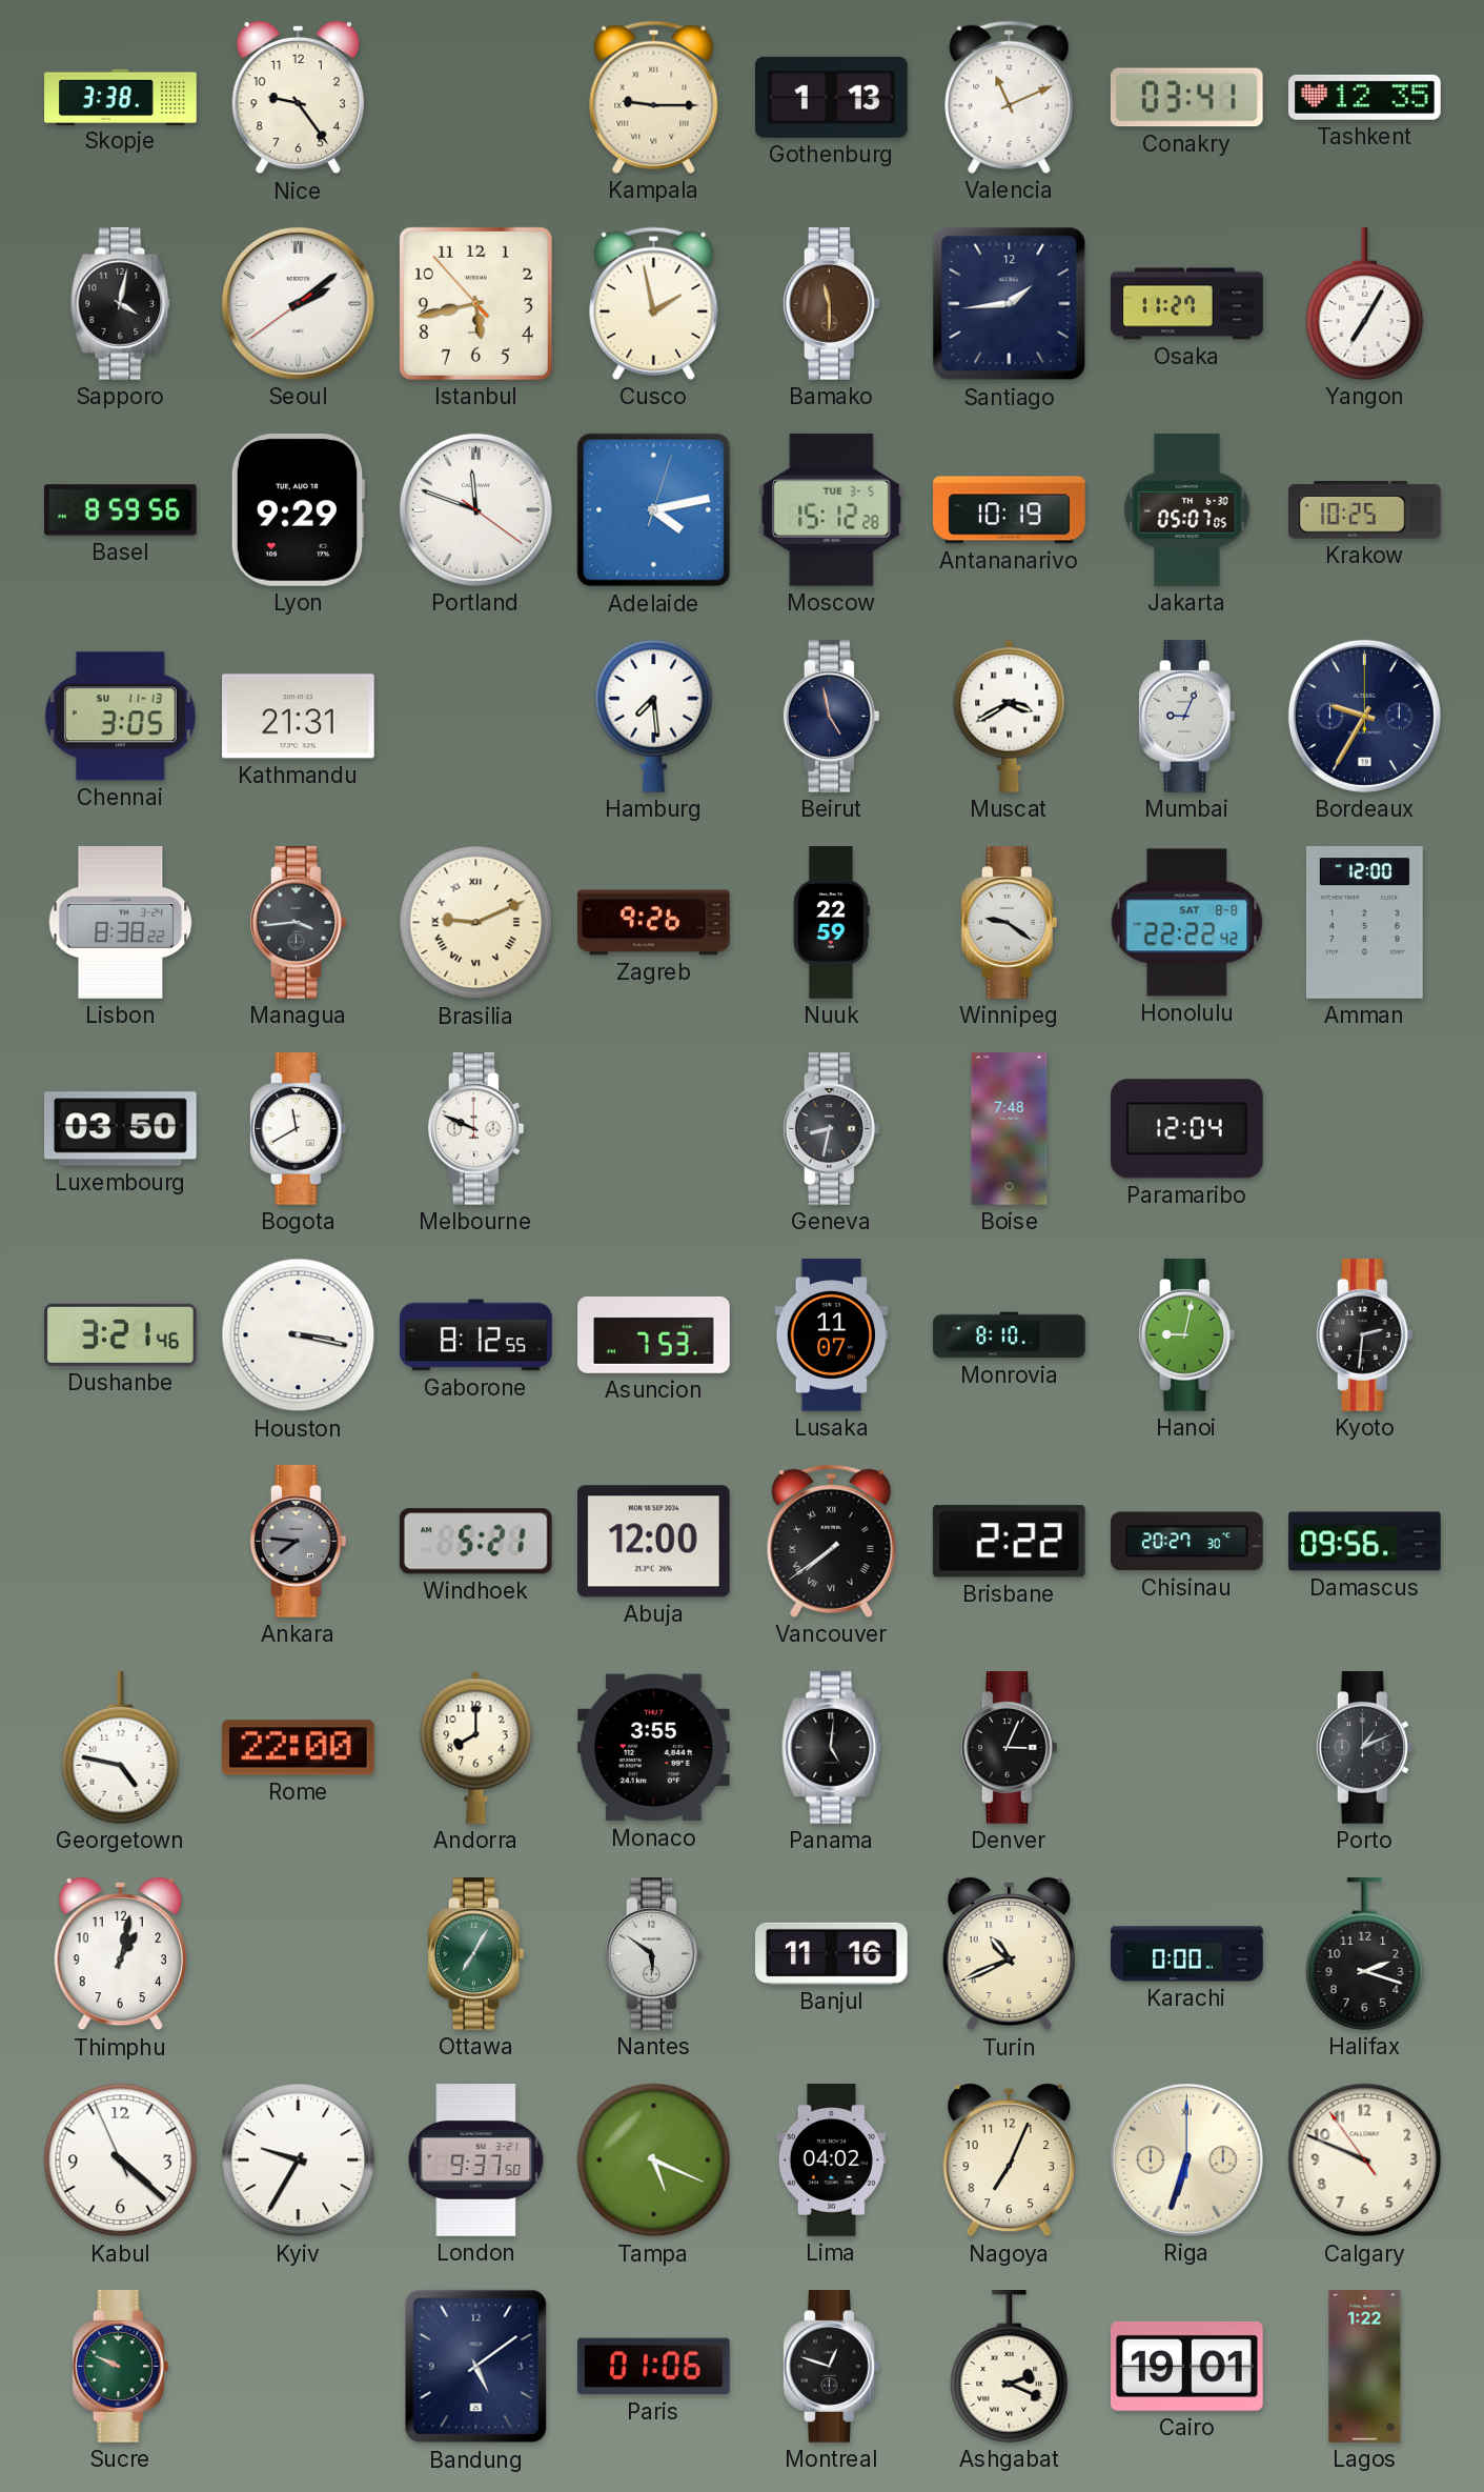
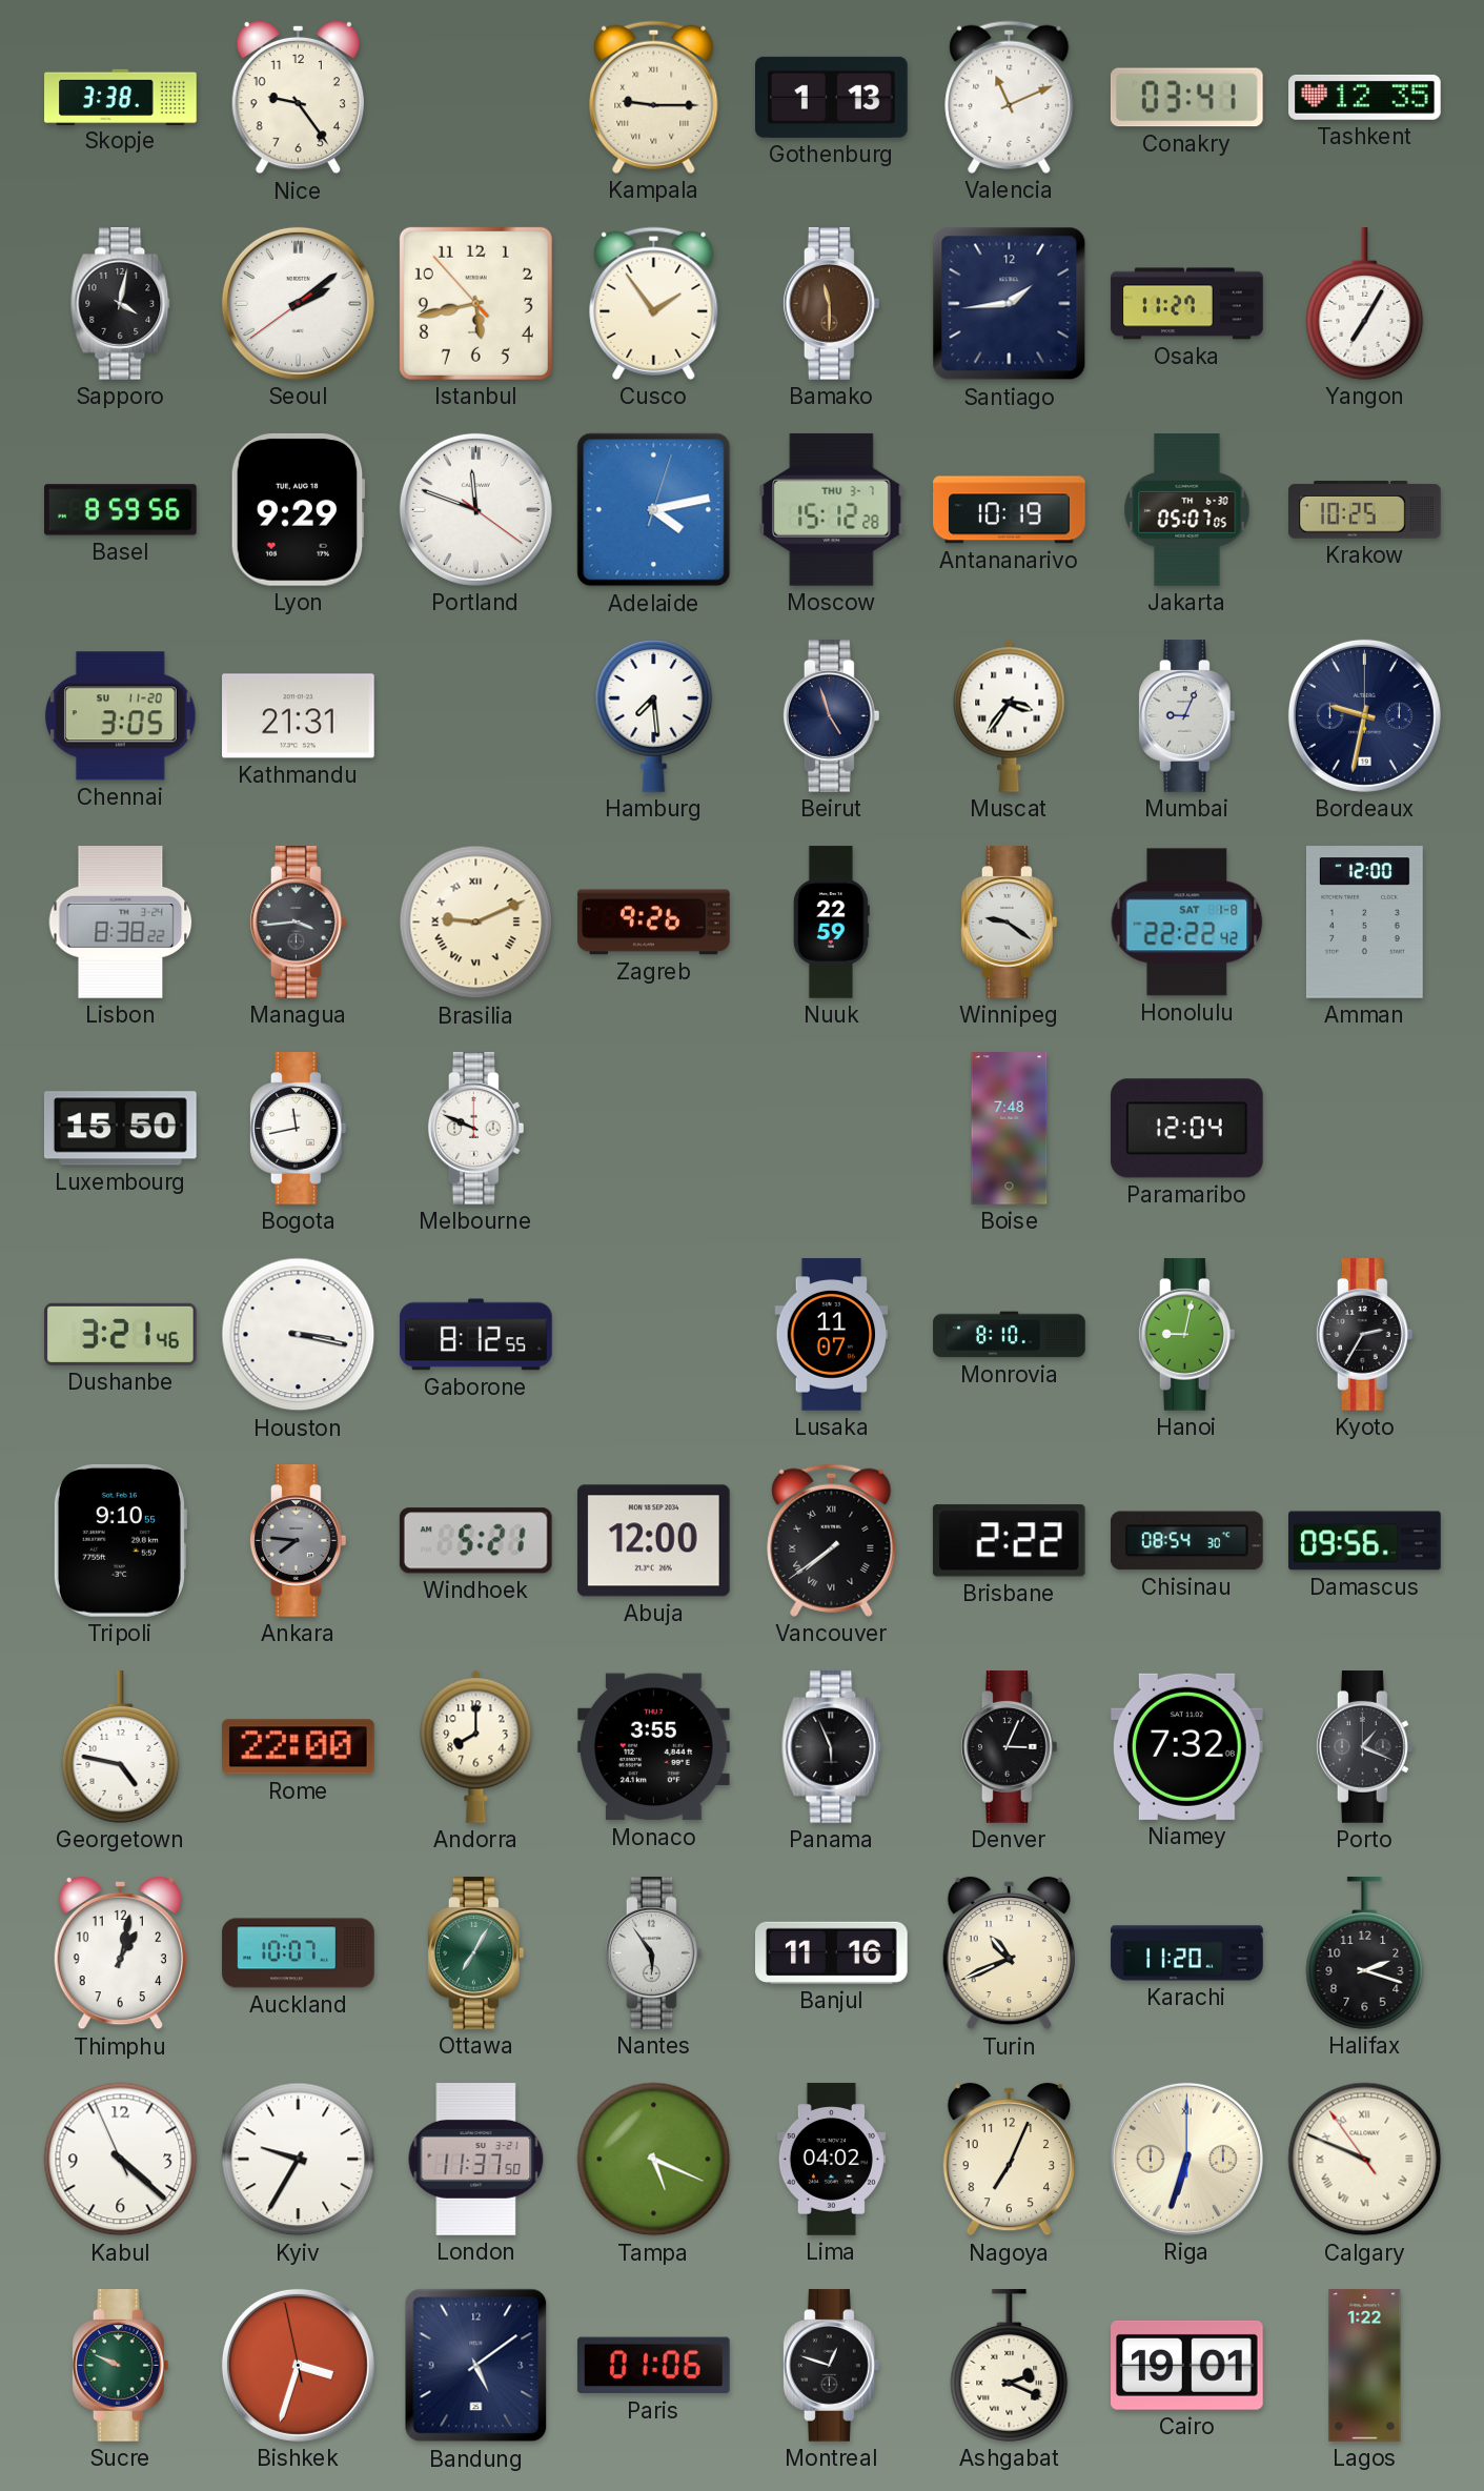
Cusco: 1:58 -> 1:54 (654, 303)
Moscow date: TUE 3-5 -> THU 3-7 (832, 509)
Chennai date: SU 11-13 -> SU 11-20 (120, 716)
Beirut: 4:58 -> 4:57 (831, 716)
Muscat: 3:40 -> 3:36 (1010, 715)
Bordeaux: 9:35 -> 9:32 (1364, 715)
Honolulu date: SAT 8-8 -> SAT 1-8 (1187, 923)
Luxembourg: 03:50 -> 15:50 (120, 1129)
Bogota: 11:40 -> 11:43 (298, 1129)
Geneva: 8:32 -> none (831, 1129)
Asuncion: 7:53 -> none (654, 1334)
Kyoto: 2:31 -> 2:35 (1364, 1335)
Tripoli: none -> 9:10 (120, 1540)
Chisinau: 20:27 -> 08:54 (1187, 1541)
Panama: 5:01 -> 5:56 (832, 1747)
Niamey: none -> 7:32 (1187, 1746)
Porto: 1:11 -> 1:19 (1364, 1747)
Auckland: none -> 10:07 (299, 1953)
Nantes: 5:51 -> 5:54 (653, 1953)
Karachi: 0:00 -> 11:20 (1187, 1953)
London: 9:37 -> 11:37 (476, 2160)
Calgary numerals: Arabic -> Roman (1365, 2160)
Bishkek: none -> 3:32 (298, 2365)
